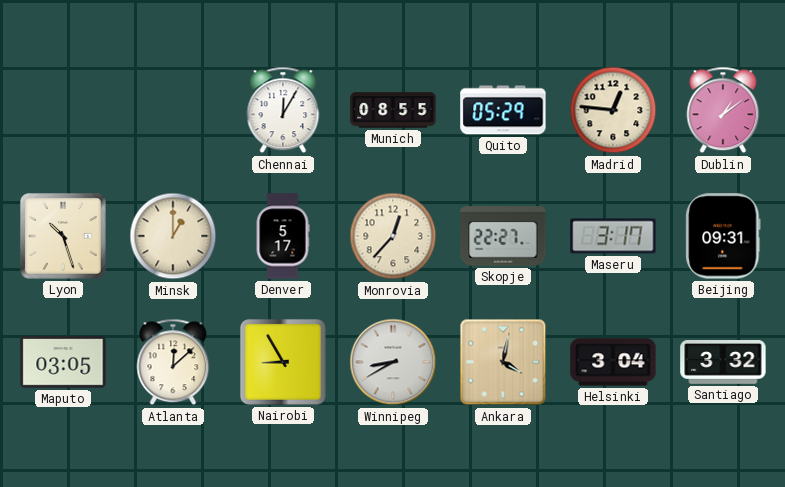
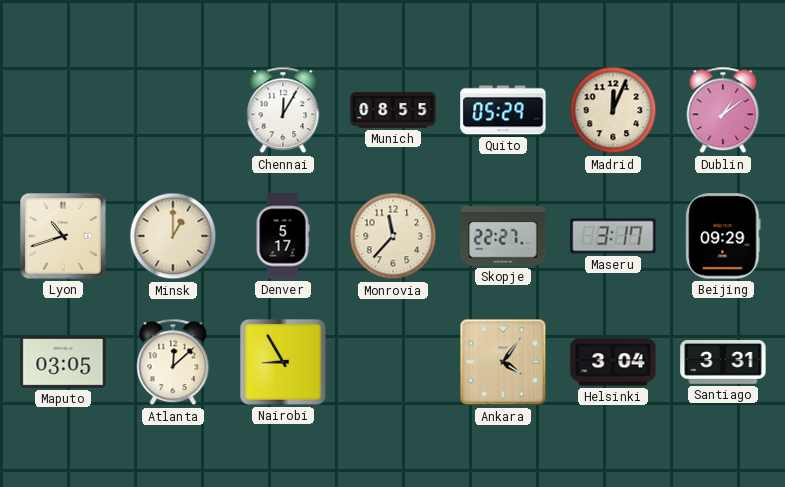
Madrid: 12:46 -> 12:04 (613, 110)
Lyon: 10:27 -> 10:42 (64, 237)
Monrovia: 12:37 -> 11:37 (393, 236)
Beijing: 09:31 -> 09:29 (723, 236)
Winnipeg: 8:40 -> none (393, 362)
Ankara: 4:02 -> 4:06 (503, 362)
Santiago: 3:32 -> 3:31 (723, 363)
